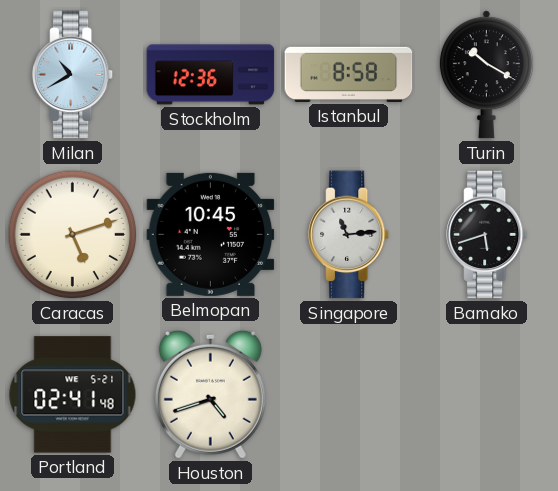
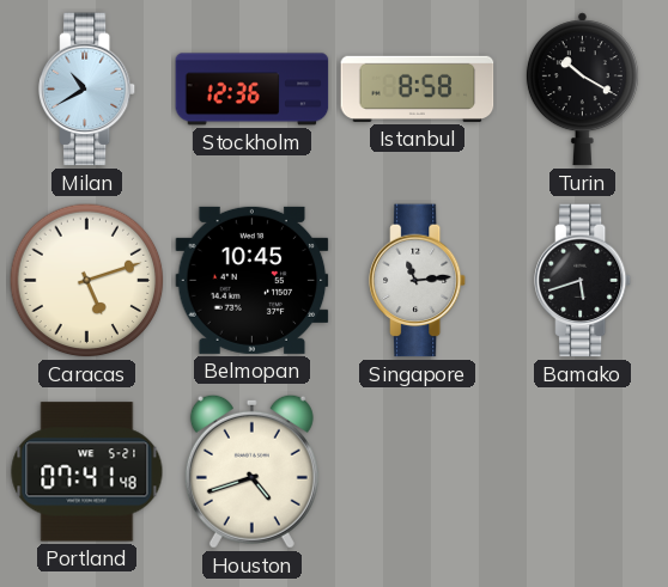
Portland: 02:41 -> 07:41 (87, 472)
